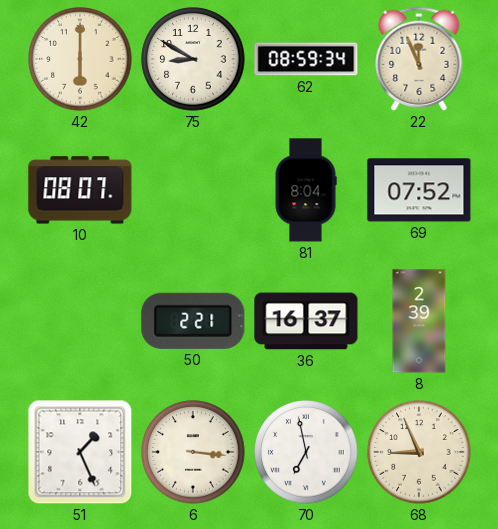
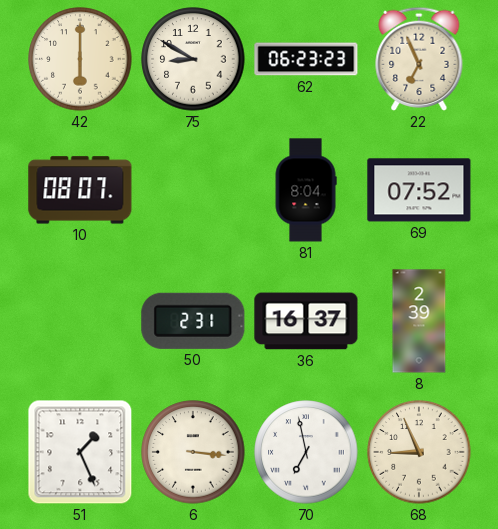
62: 08:59 -> 06:23 (306, 59)
22: 11:56 -> 6:56 (419, 59)
50: 2:21 -> 2:31 (193, 321)
